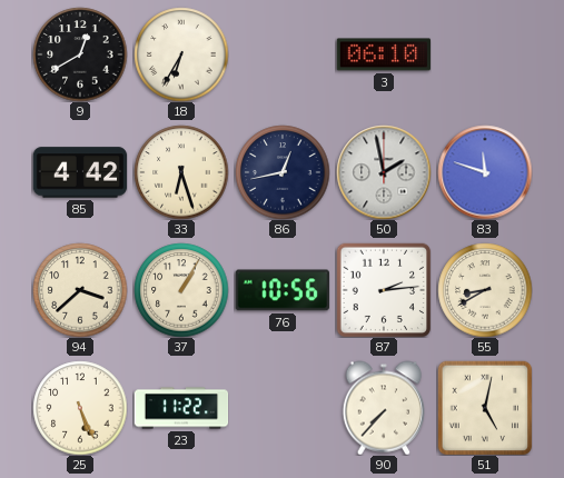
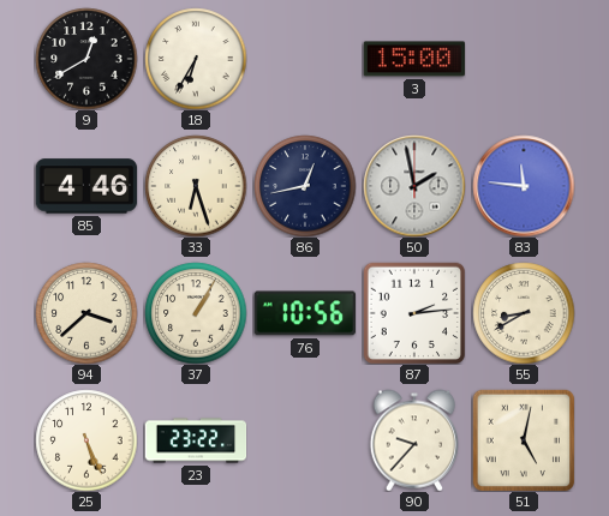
3: 06:10 -> 15:00 (414, 59)
85: 4:42 -> 4:46 (86, 186)
83: 11:48 -> 11:46 (524, 186)
23: 11:22 -> 23:22 (196, 440)
90: 7:37 -> 9:37 (413, 440)
